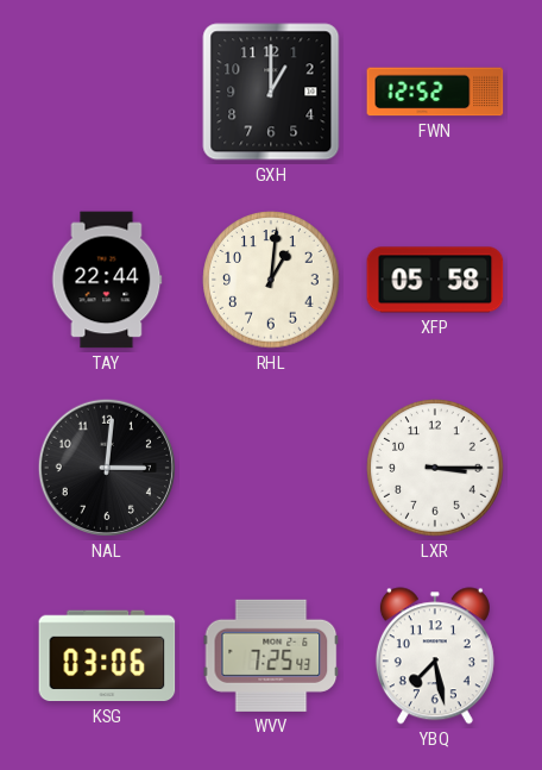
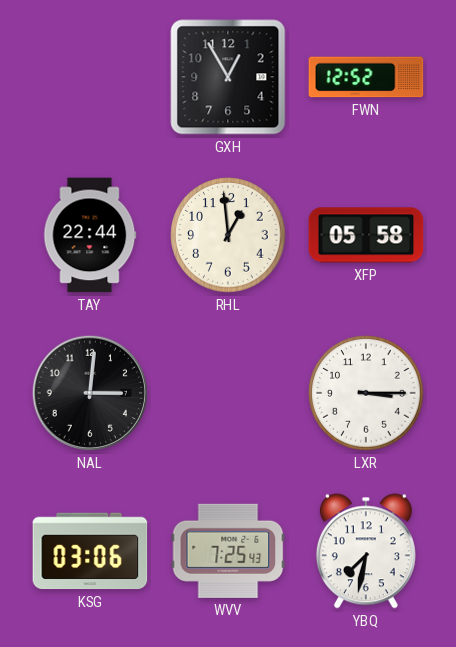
GXH: 1:00 -> 12:55 (228, 77)
RHL: 1:01 -> 12:59 (228, 235)
YBQ: 7:28 -> 7:32 (366, 551)
